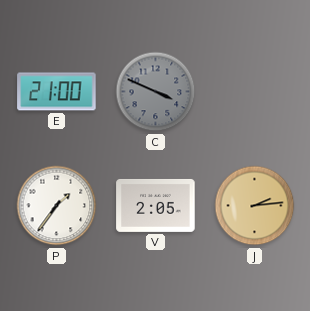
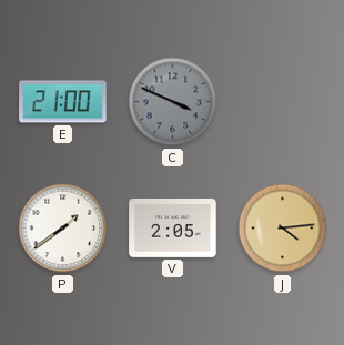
P: 1:36 -> 1:39 (63, 229)
J: 2:14 -> 4:14 (283, 229)
